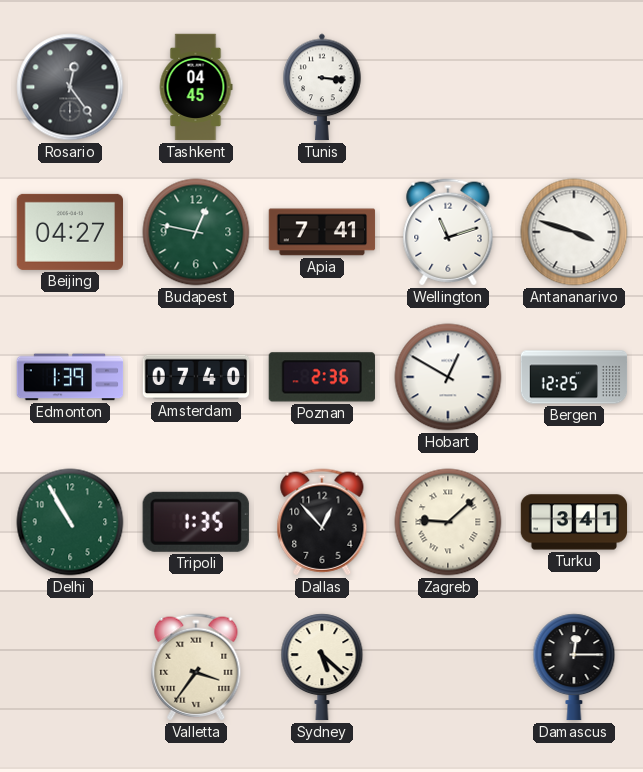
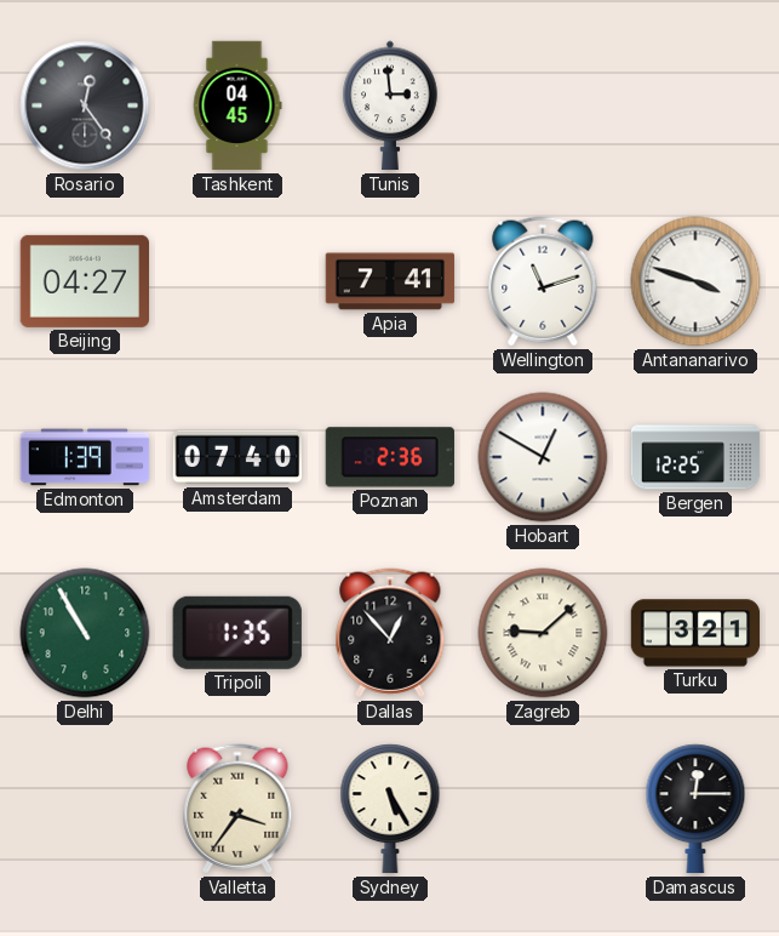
Tunis: 3:16 -> 2:59 (390, 105)
Budapest: 12:47 -> none (196, 232)
Turku: 3:41 -> 3:21 (695, 633)
Sydney: 5:22 -> 5:25 (390, 809)
